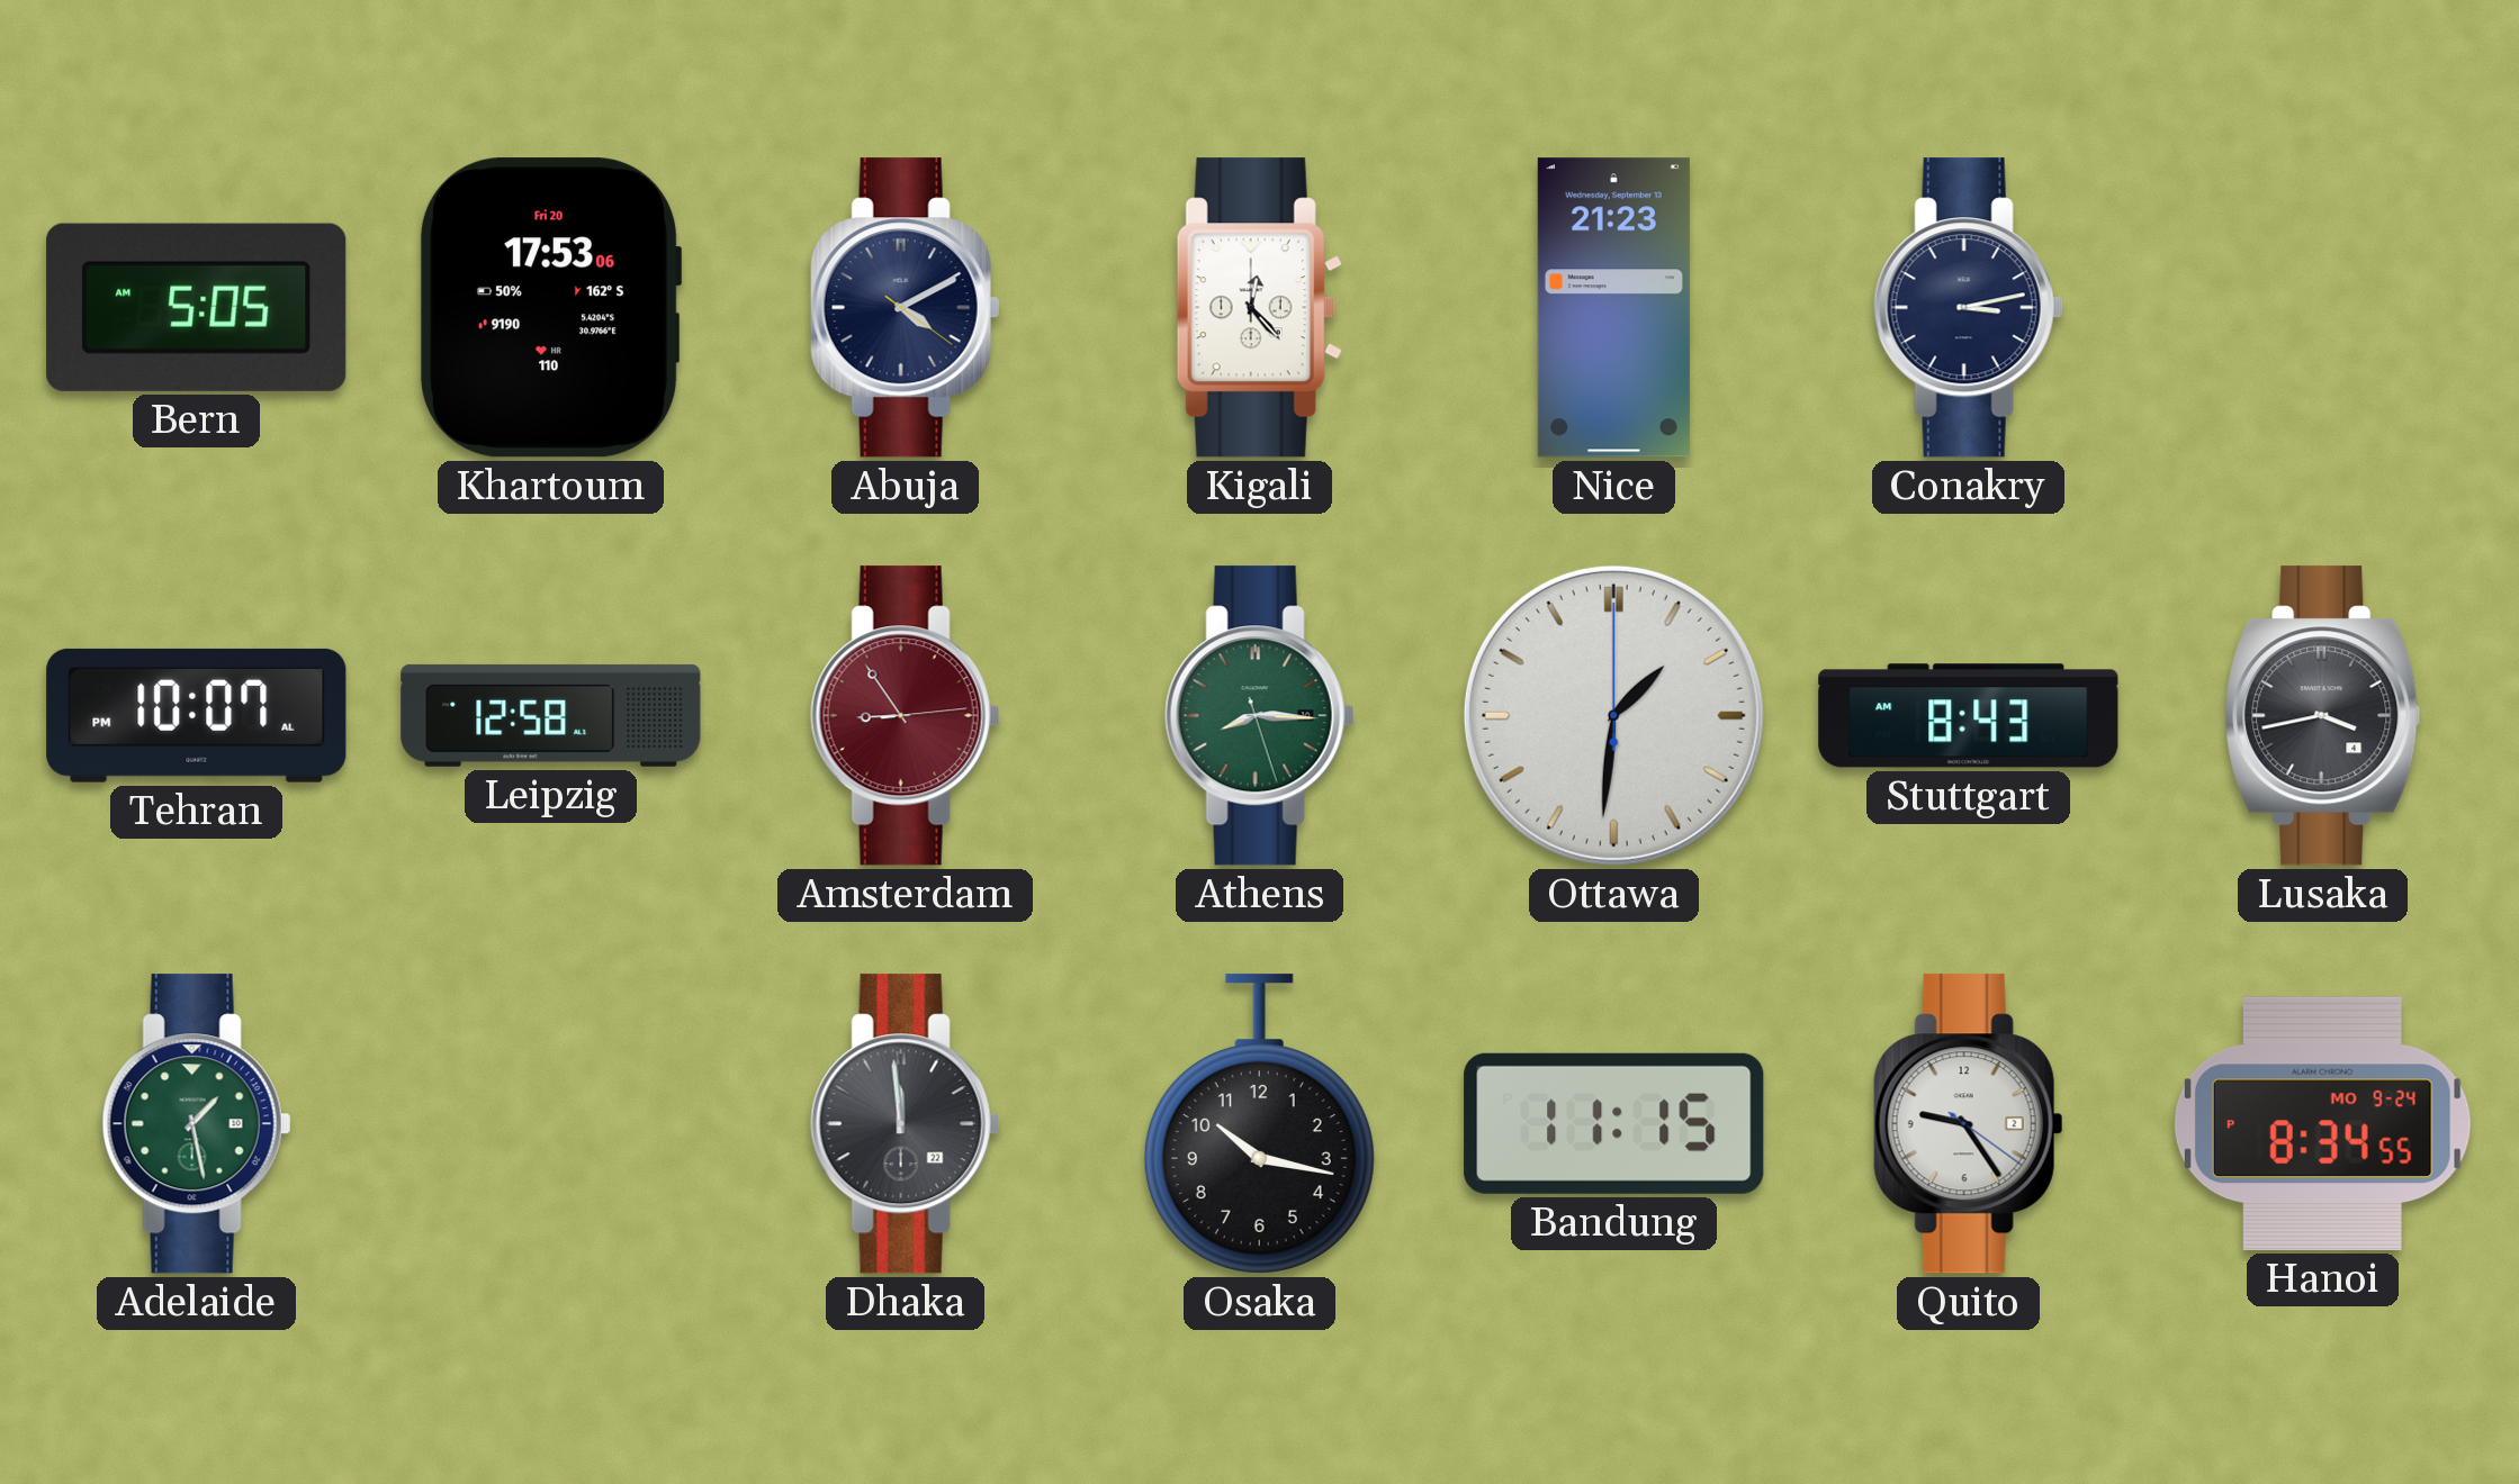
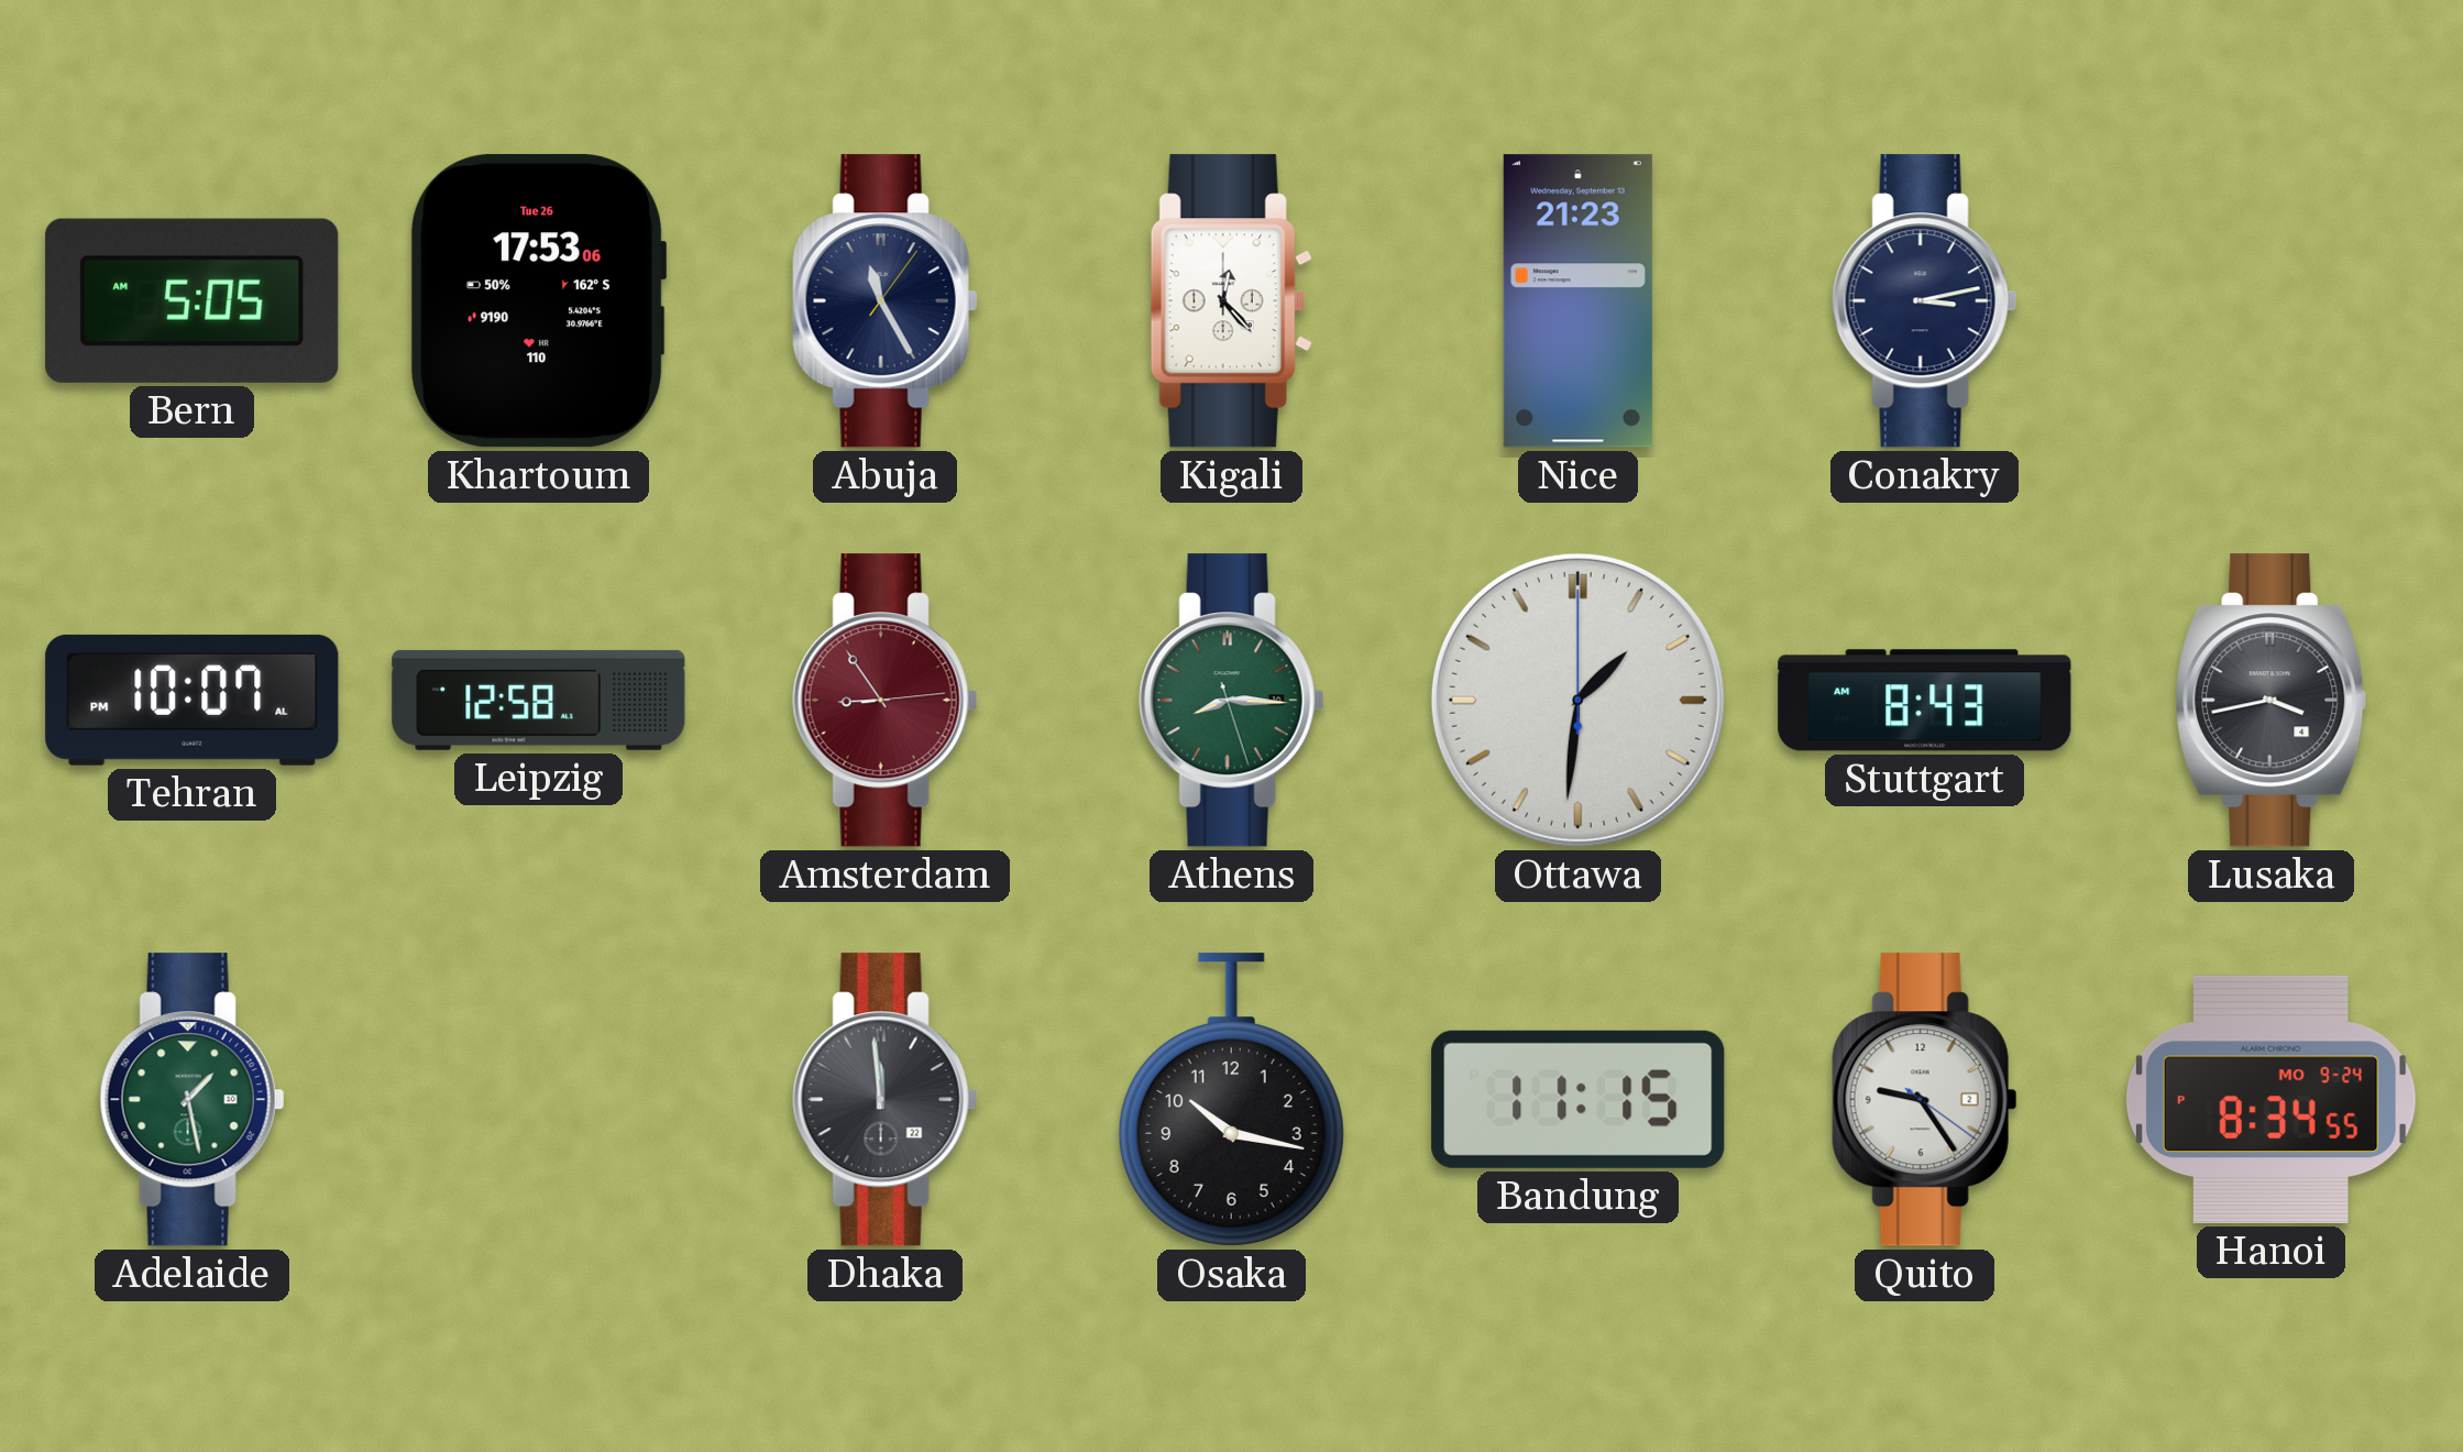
Khartoum date: Fri 20 -> Tue 26 (538, 301)
Abuja: 4:10 -> 11:25 (884, 301)
